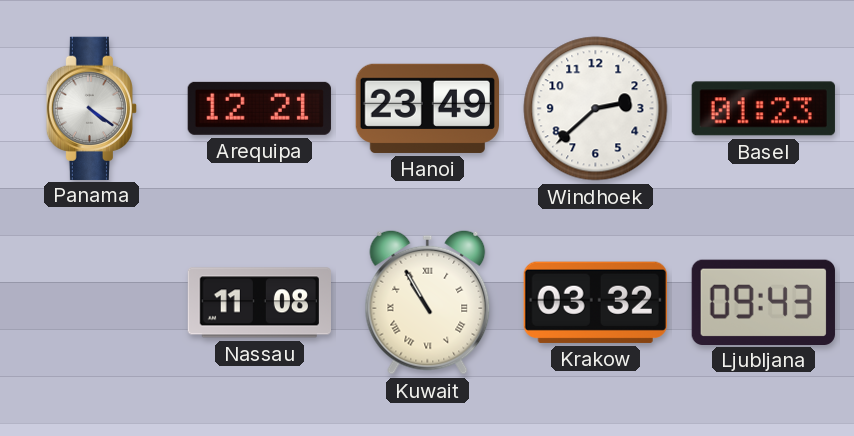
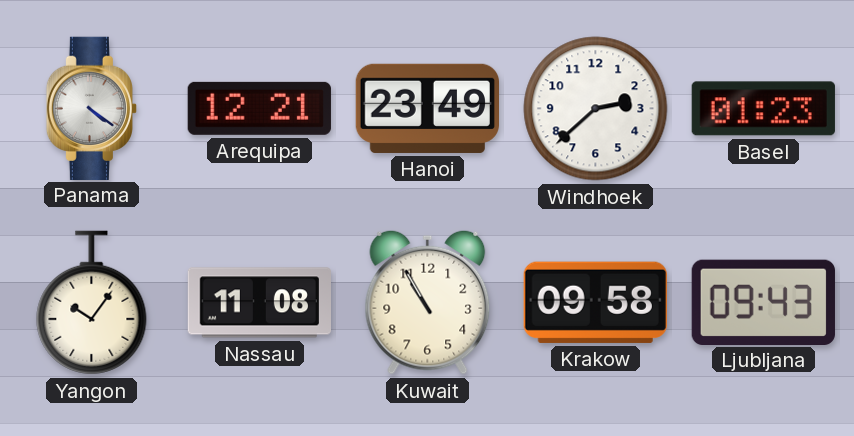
Yangon: none -> 10:06 (92, 303)
Kuwait numerals: Roman -> Arabic (428, 302)
Krakow: 03:32 -> 09:58 (595, 302)
